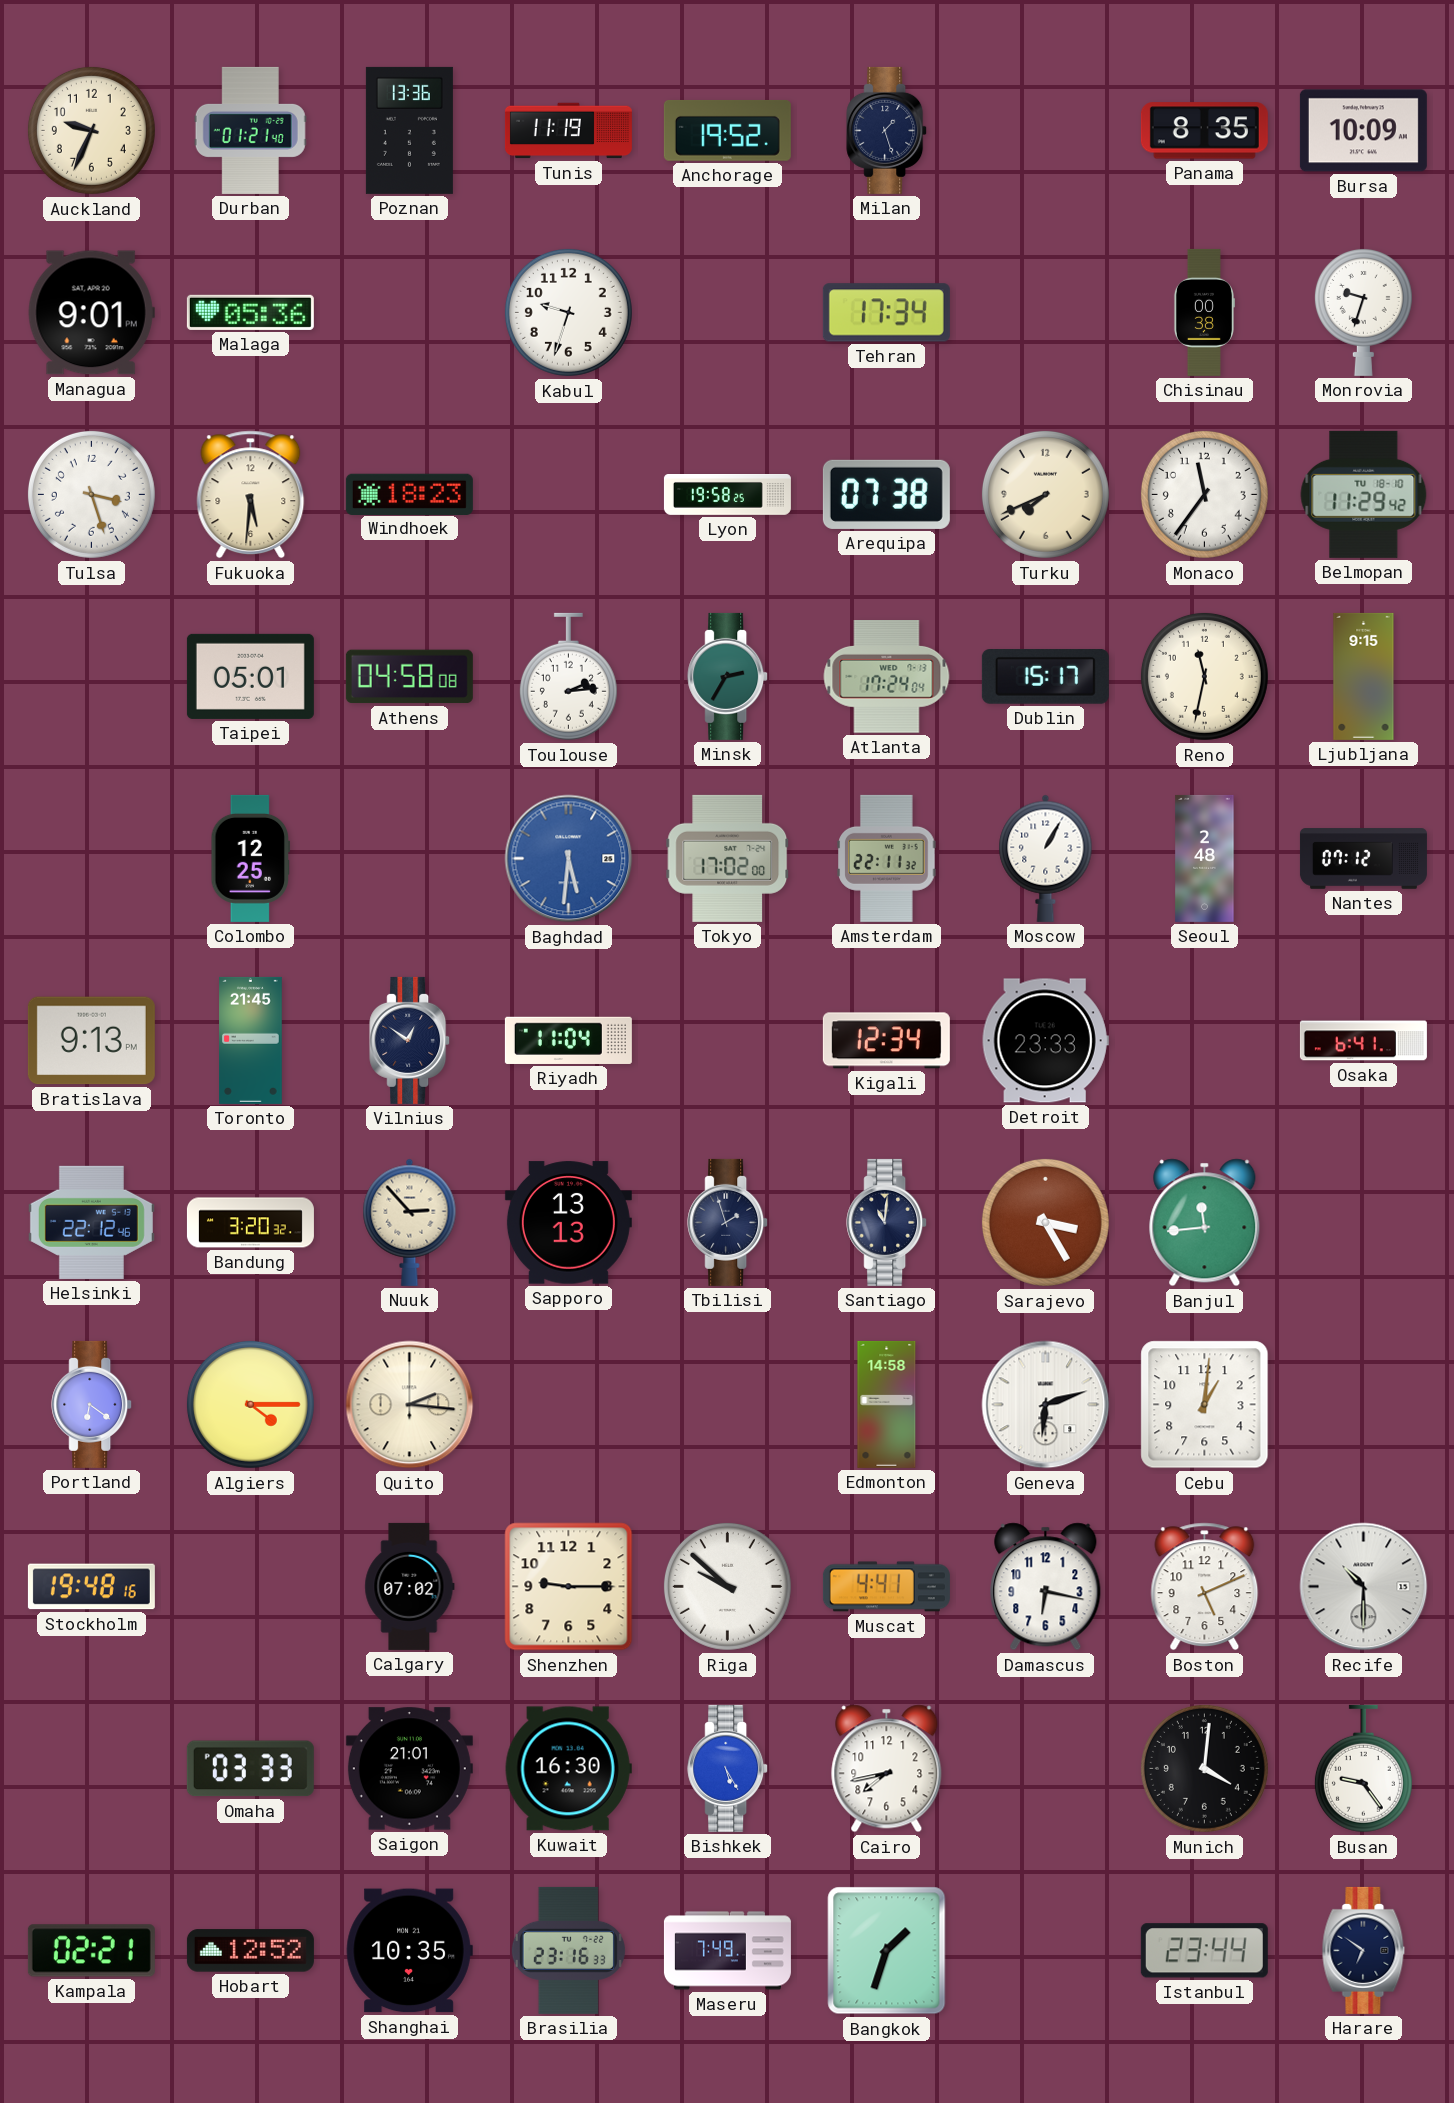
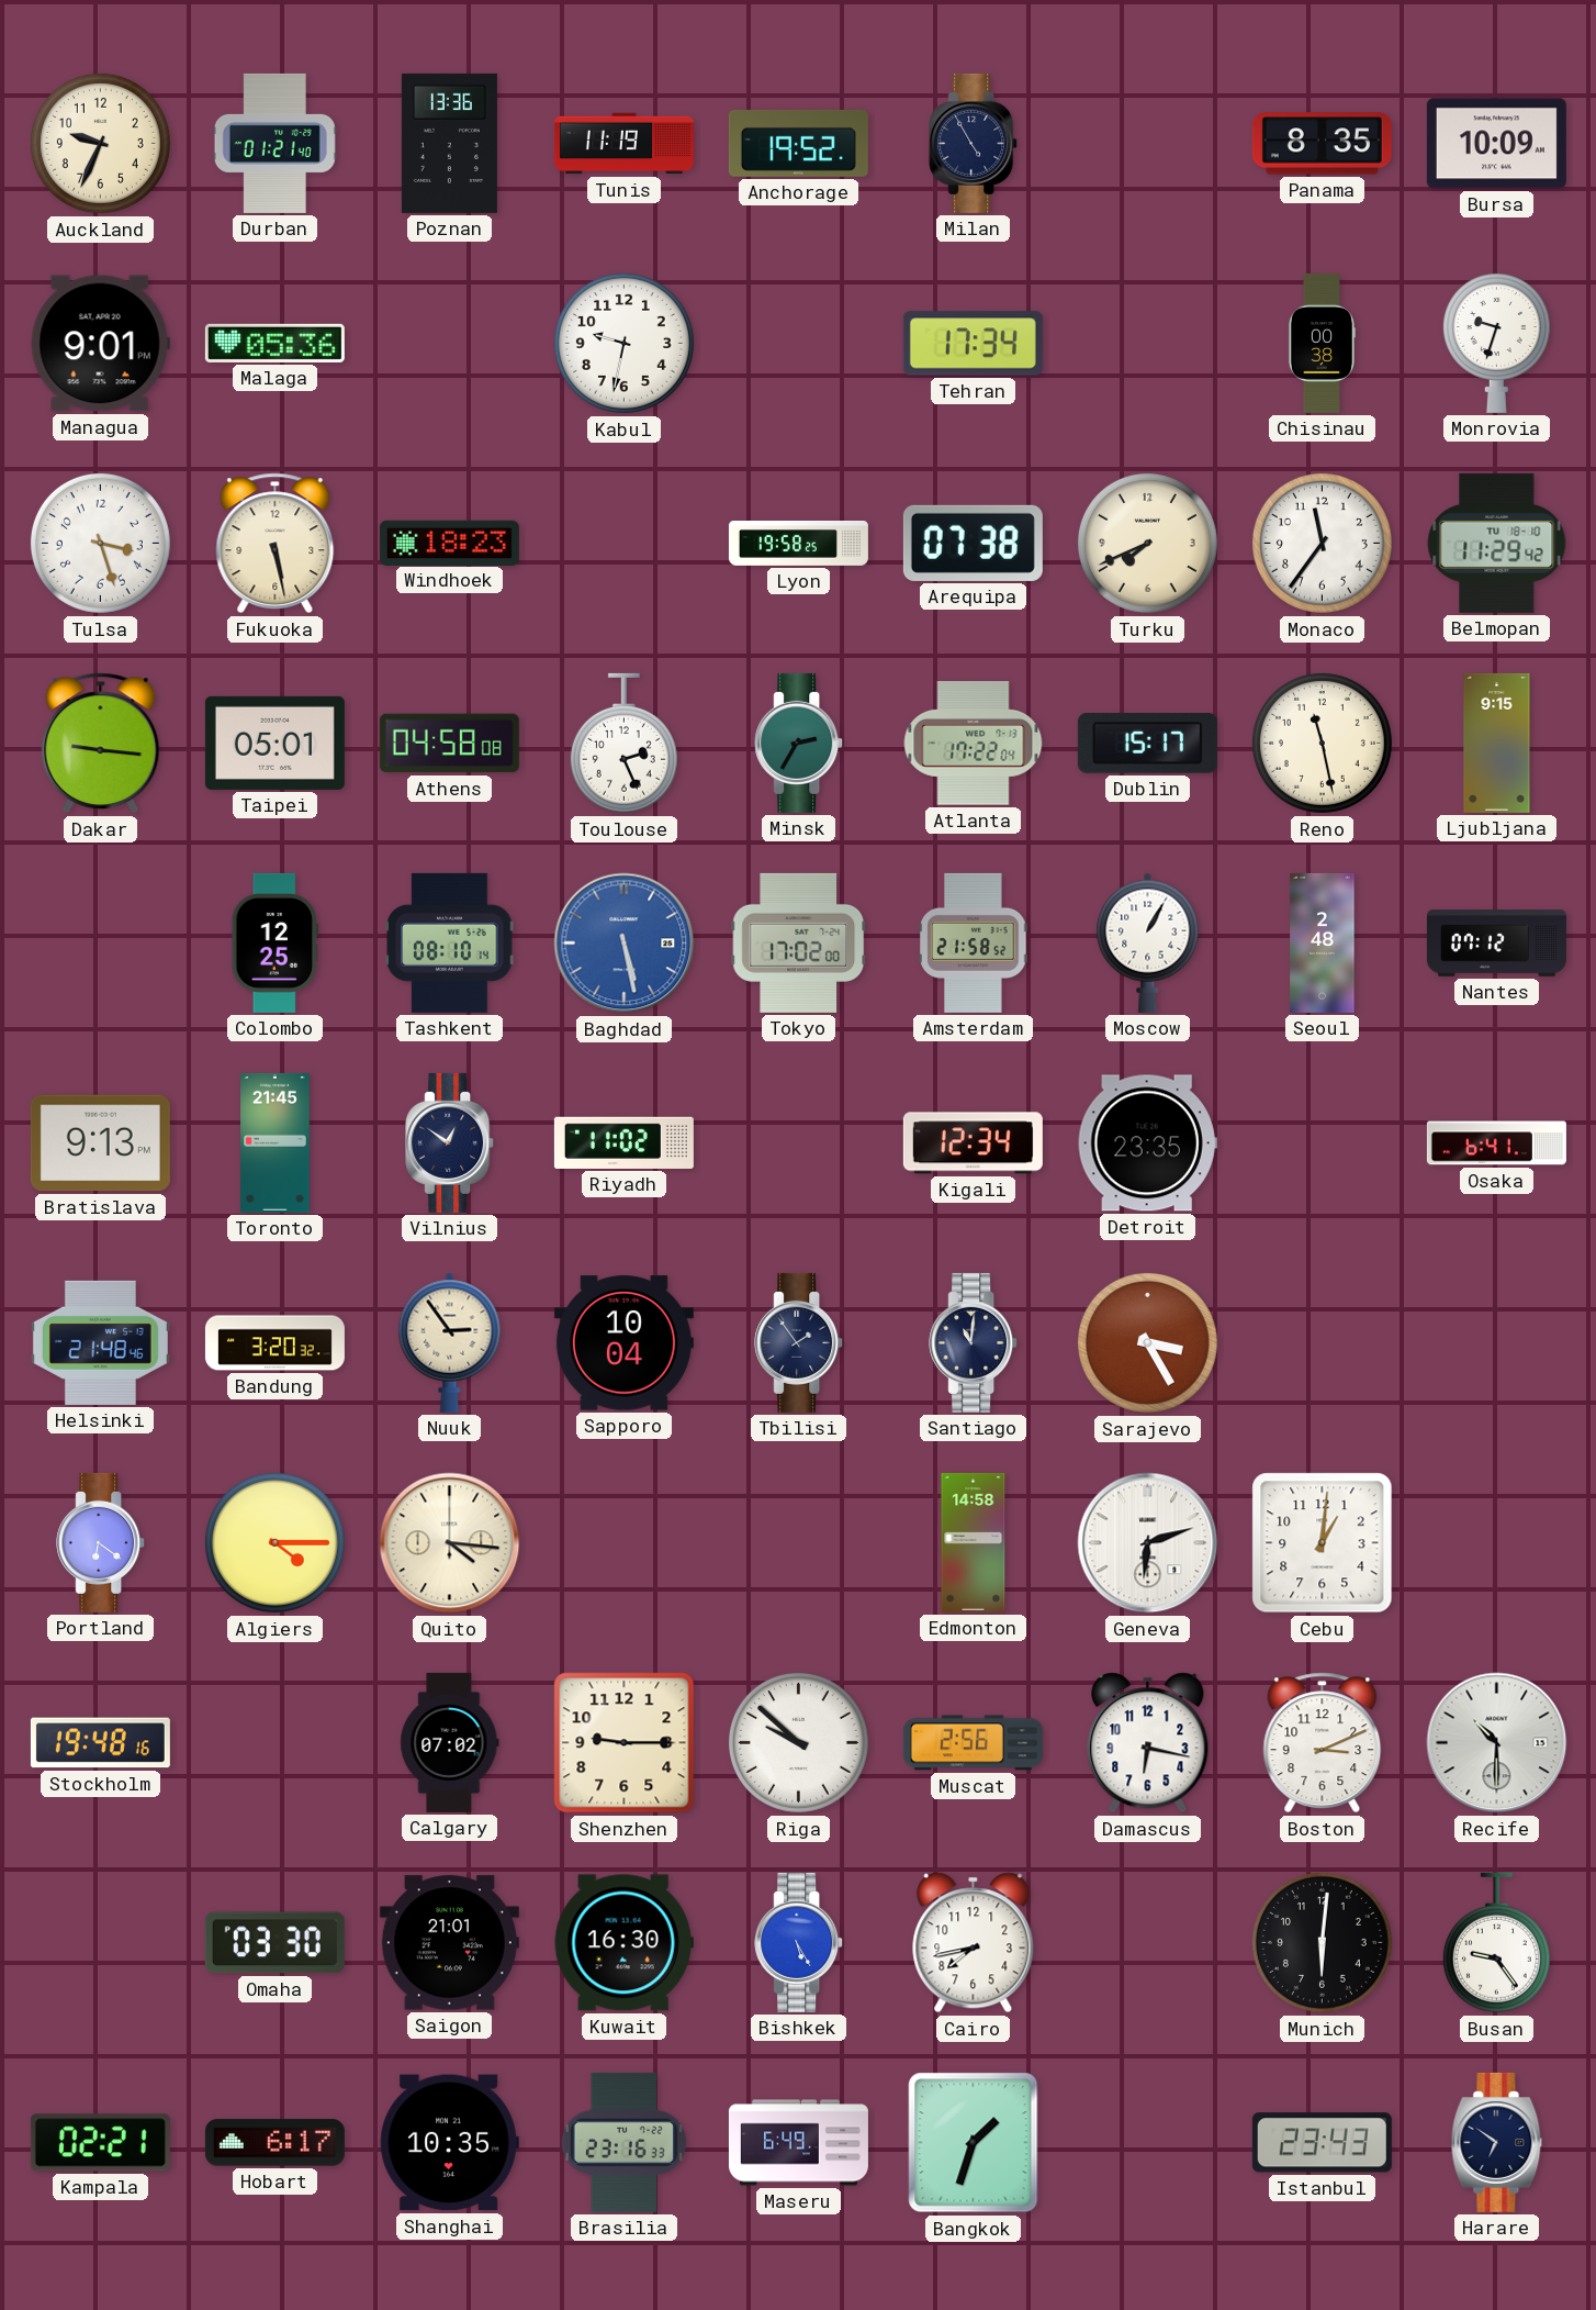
Milan: 1:27 -> 4:55 (974, 143)
Kabul: 9:33 -> 9:32 (623, 343)
Fukuoka: 5:31 -> 5:28 (276, 544)
Dakar: none -> 9:16 (101, 744)
Toulouse: 2:14 -> 2:26 (623, 744)
Atlanta: 17:24 -> 17:22 (974, 744)
Reno: 11:32 -> 11:28 (1322, 743)
Tashkent: none -> 08:10 (450, 942)
Baghdad: 5:31 -> 5:28 (625, 944)
Amsterdam: 22:11 -> 21:58 (974, 942)
Riyadh: 11:04 -> 11:02 (623, 1142)
Detroit: 23:33 -> 23:35 (1147, 1143)
Helsinki: 22:12 -> 21:48 (100, 1342)
Nuuk: 2:53 -> 2:54 (450, 1342)
Sapporo: 13:13 -> 10:04 (623, 1343)
Tbilisi: 1:57 -> 1:54 (799, 1342)
Banjul: 11:44 -> none (1205, 1223)
Quito: 2:16 -> 4:16 (450, 1543)
Muscat: 4:41 -> 2:56 (973, 1743)
Boston: 5:11 -> 3:11 (1323, 1743)
Omaha: 03:33 -> 03:30 (274, 1943)
Munich: 4:01 -> 6:01 (1322, 1942)
Hobart: 12:52 -> 6:17 (274, 2143)
Maseru: 7:49 -> 6:49 (798, 2143)
Istanbul: 23:44 -> 23:43 (1322, 2143)
